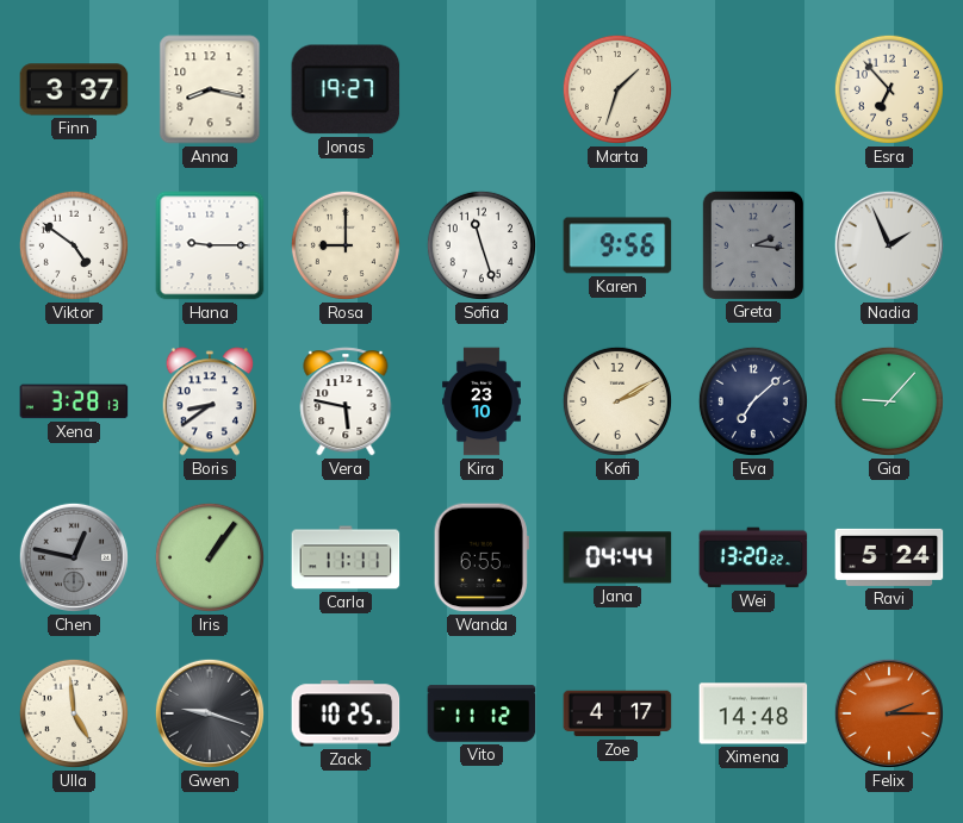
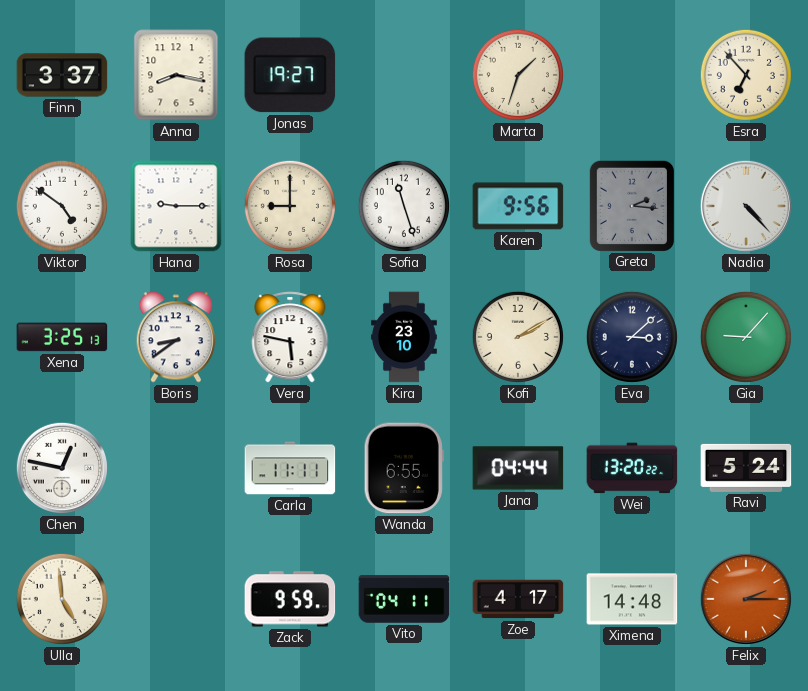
Nadia: 1:56 -> 4:23 (746, 206)
Xena: 3:28 -> 3:25 (62, 337)
Eva: 7:08 -> 3:08 (632, 337)
Chen dial: grey -> white (62, 468)
Iris: 1:06 -> none (210, 557)
Gwen: 9:18 -> none (210, 713)
Zack: 10:25 -> 9:59 (290, 599)
Vito: 11:12 -> 04:11 (404, 599)
